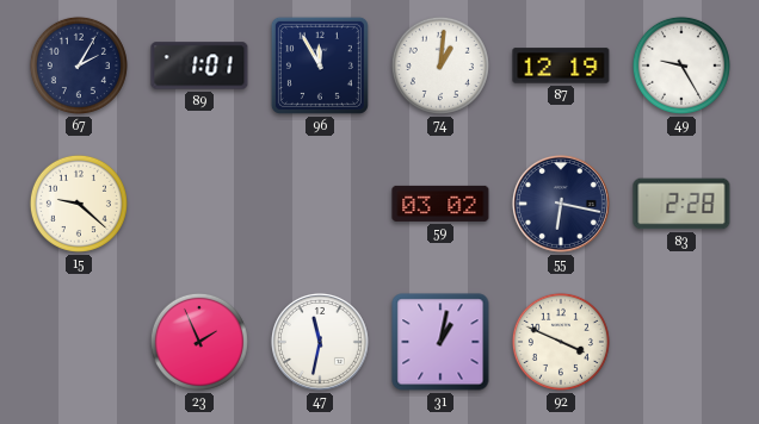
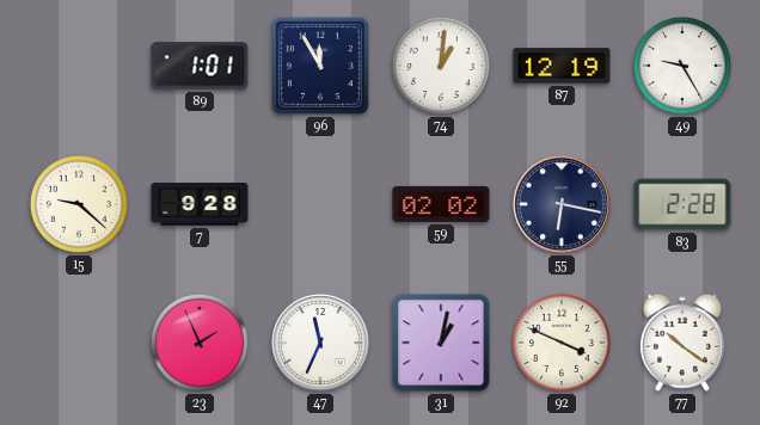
67: 2:05 -> none (79, 66)
7: none -> 9:28 (200, 204)
59: 03:02 -> 02:02 (441, 204)
47: 11:32 -> 11:34 (320, 343)
77: none -> 10:21 (682, 343)
